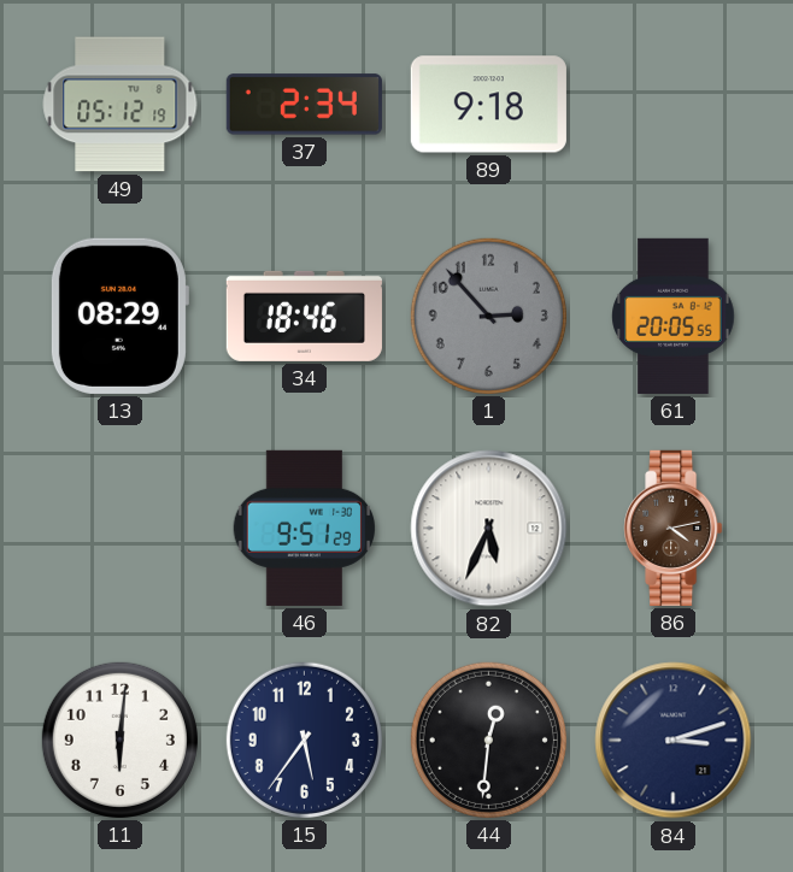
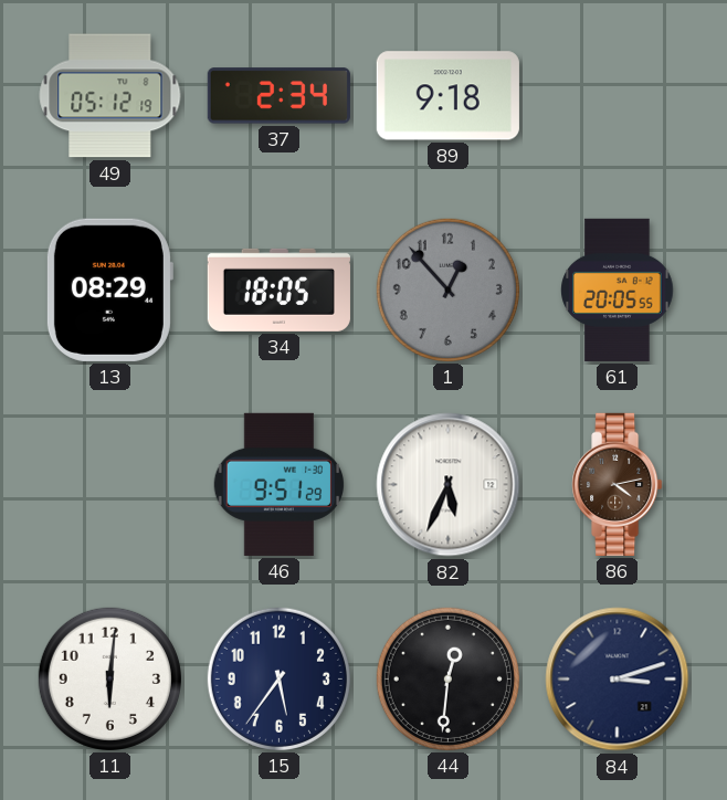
34: 18:46 -> 18:05 (278, 290)
1: 2:53 -> 12:53 (447, 290)
